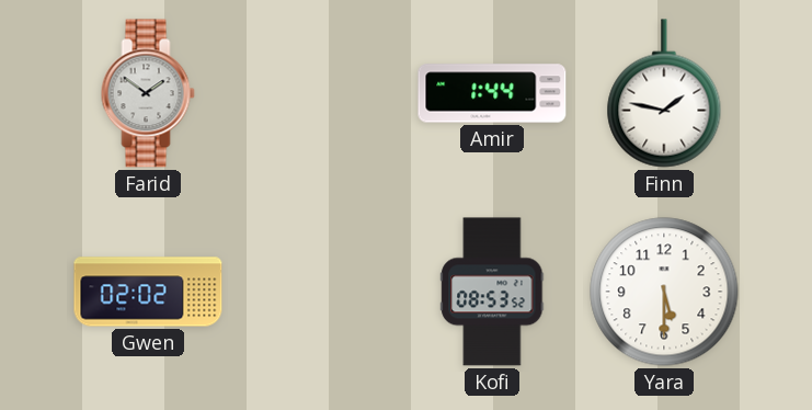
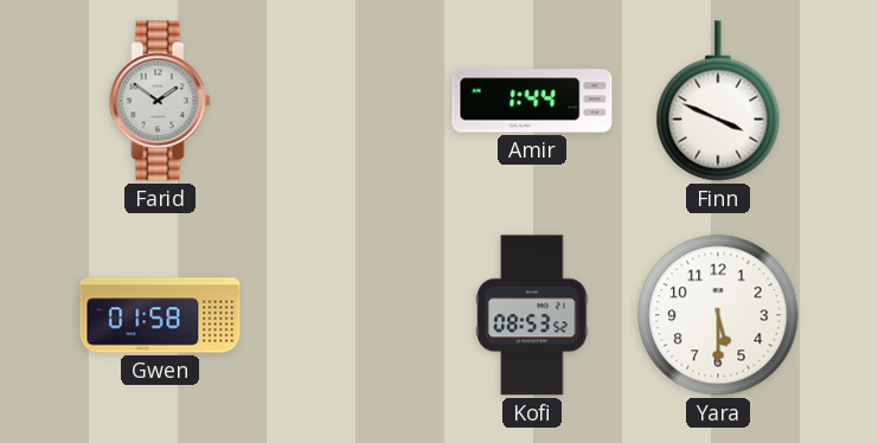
Finn: 1:47 -> 3:49 (718, 101)
Gwen: 02:02 -> 01:58 (160, 315)
